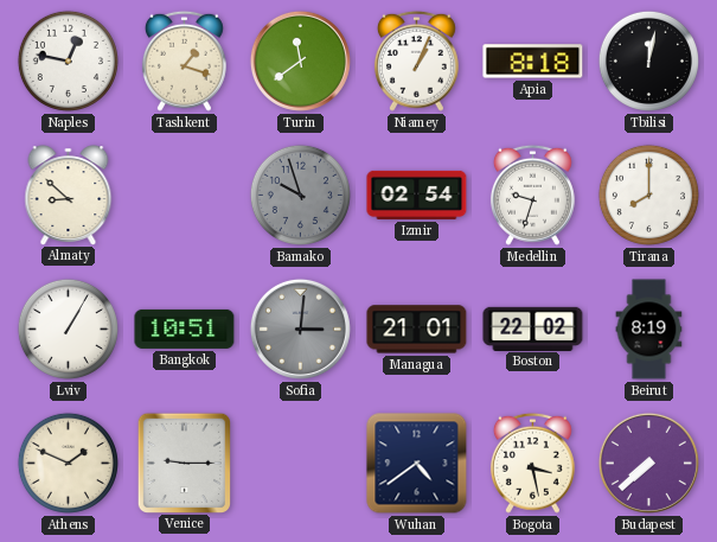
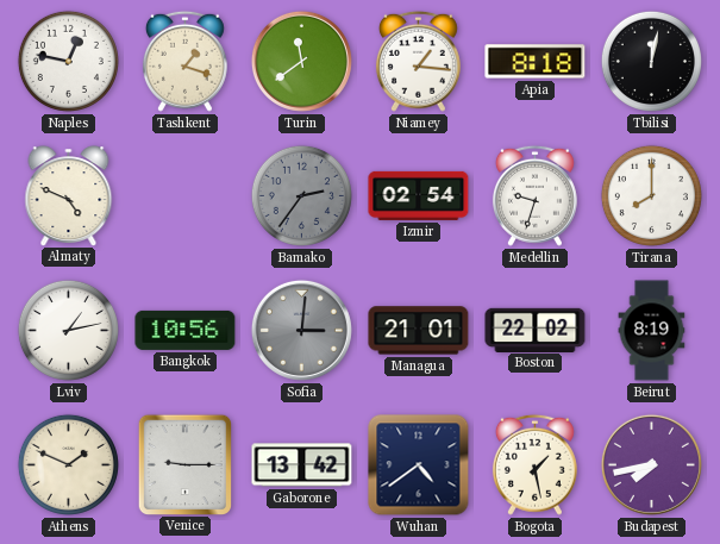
Niamey: 1:04 -> 1:16 (418, 61)
Almaty: 8:52 -> 4:49 (69, 195)
Bamako: 9:57 -> 2:36 (301, 195)
Lviv: 1:05 -> 1:13 (68, 330)
Bangkok: 10:51 -> 10:56 (186, 330)
Gaborone: none -> 13:42 (302, 465)
Bogota: 3:28 -> 1:28 (534, 464)
Budapest: 7:38 -> 7:43 (651, 464)
